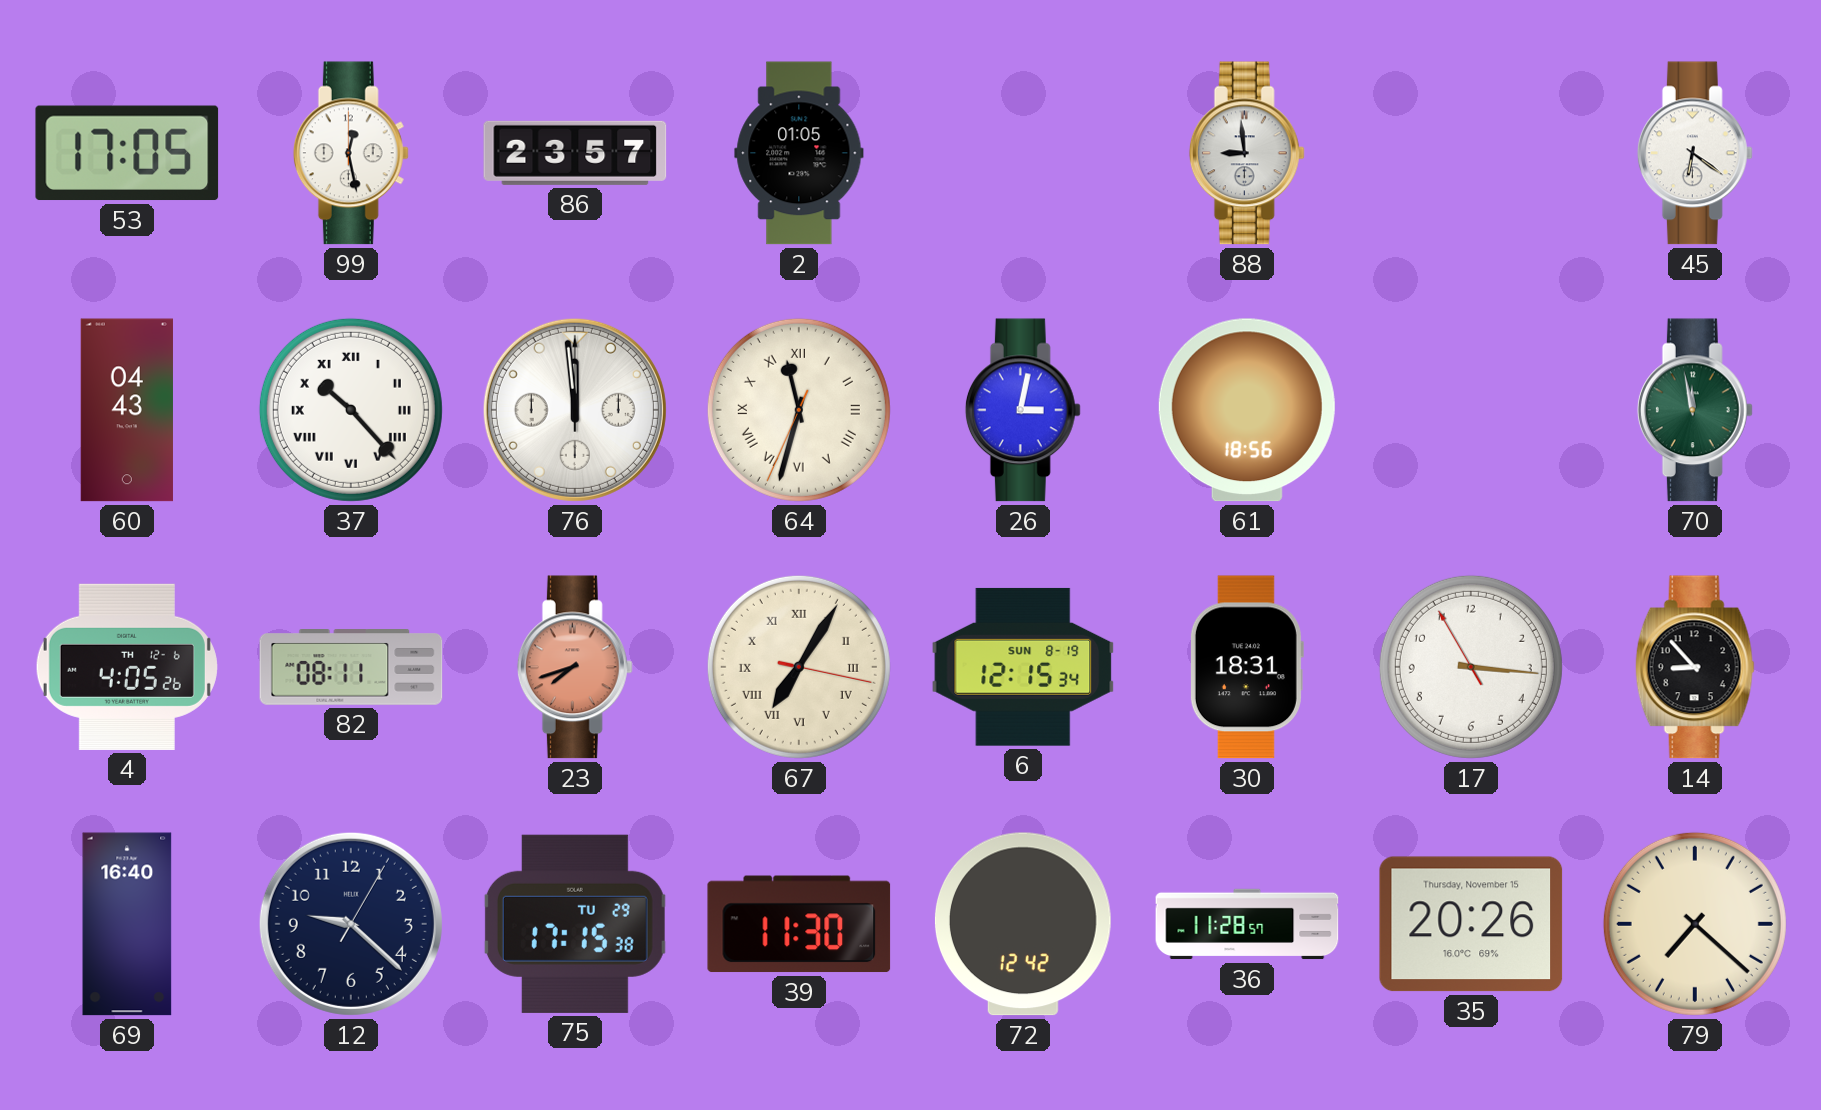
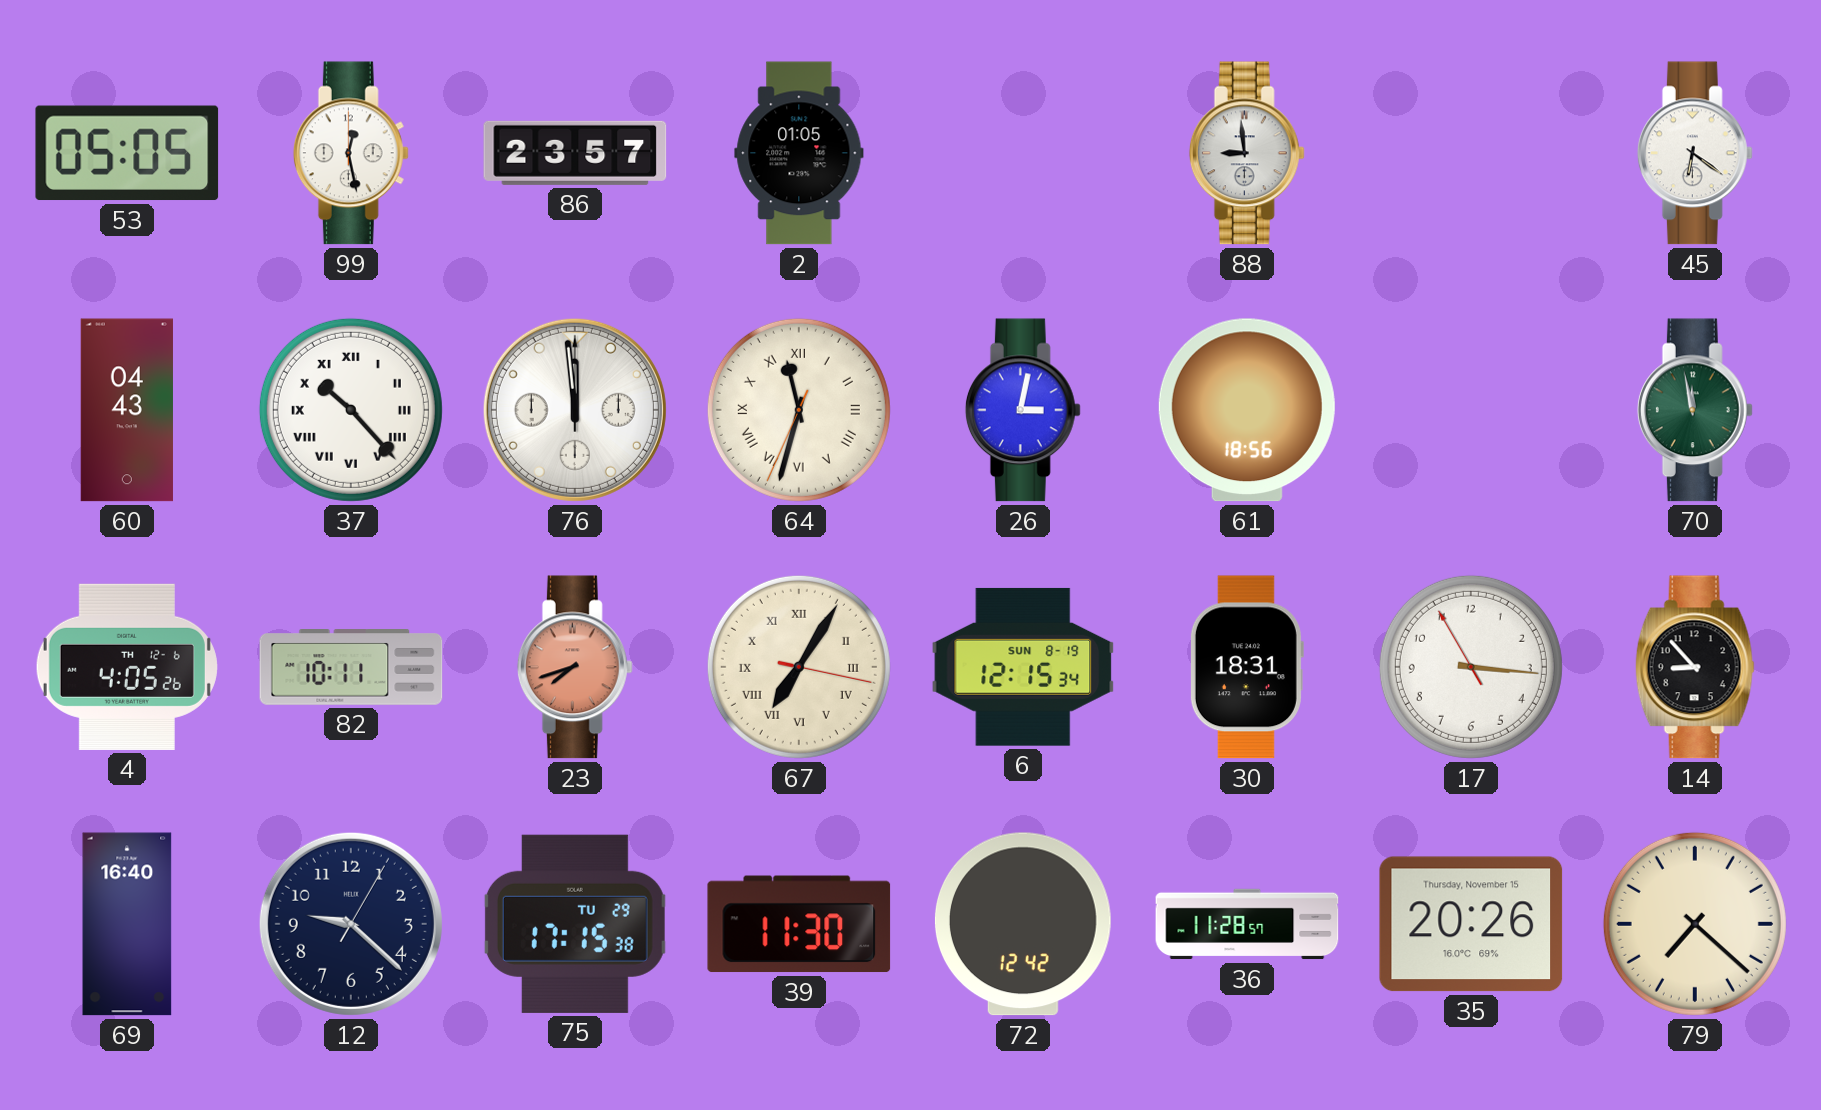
53: 17:05 -> 05:05 (127, 153)
82: 08:11 -> 10:11 (351, 667)
